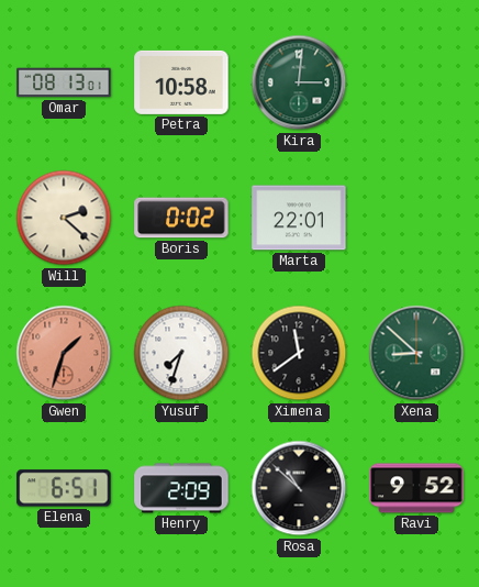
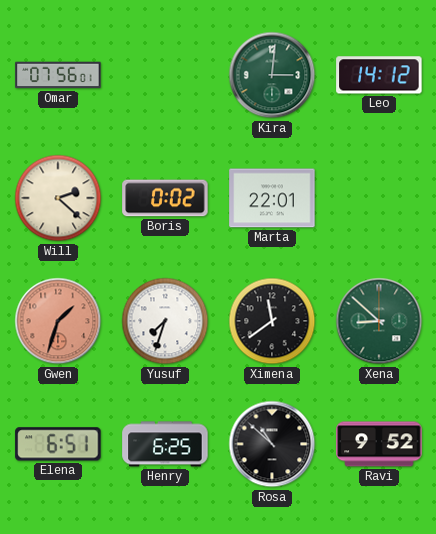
Omar: 08:13 -> 07:56 (58, 75)
Petra: 10:58 -> none (181, 82)
Leo: none -> 14:12 (379, 75)
Henry: 2:09 -> 6:25 (165, 444)
